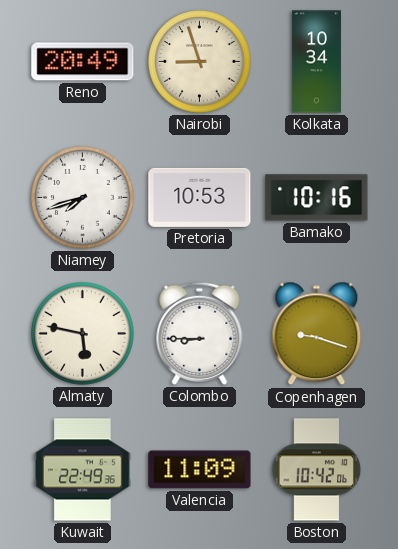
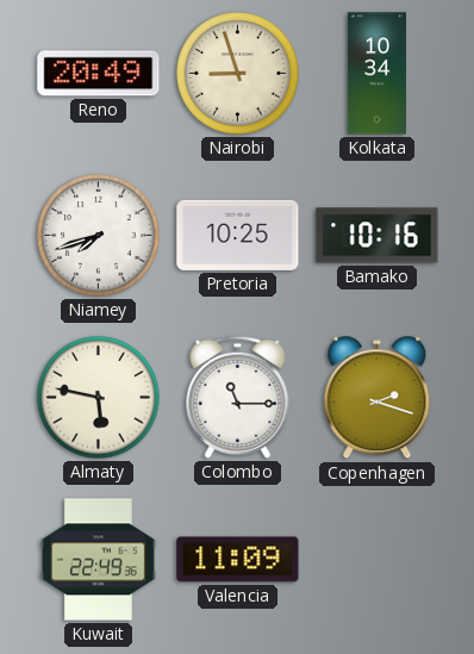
Pretoria: 10:53 -> 10:25 (238, 235)
Colombo: 8:45 -> 11:15 (238, 397)
Copenhagen: 9:18 -> 2:18 (378, 398)
Boston: 10:42 -> none (317, 470)
